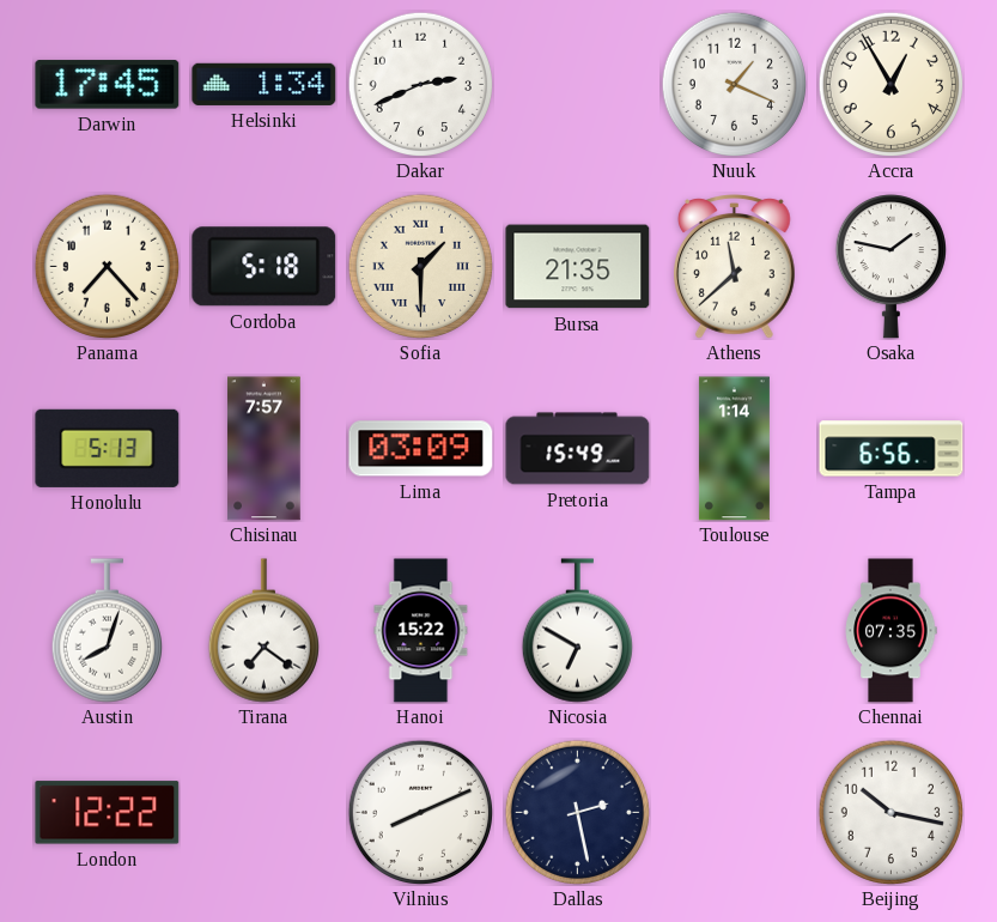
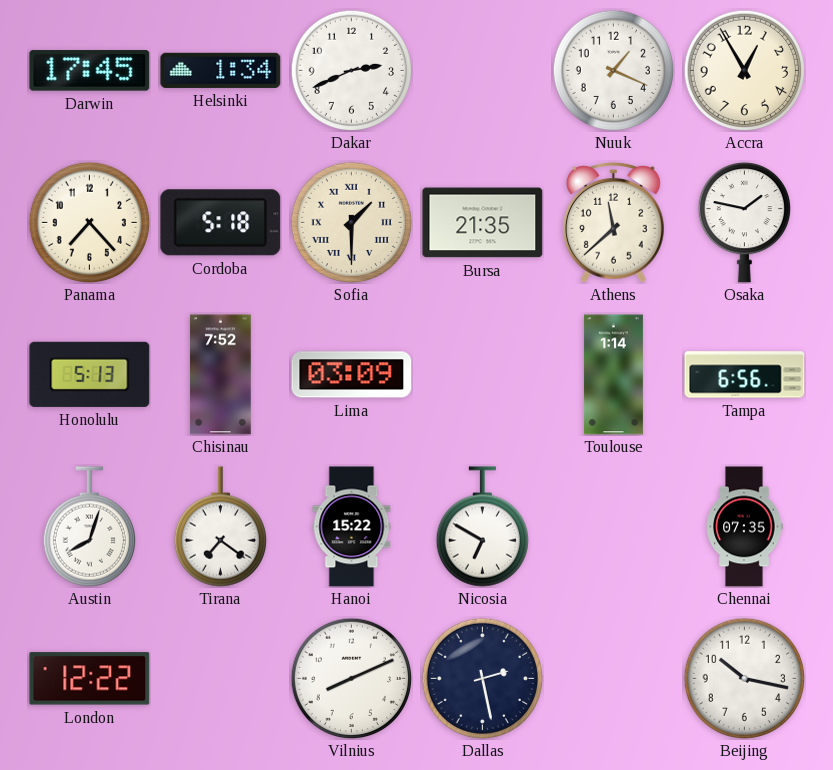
Chisinau: 7:57 -> 7:52 (221, 375)
Pretoria: 15:49 -> none (578, 449)
